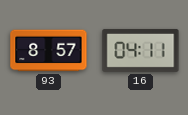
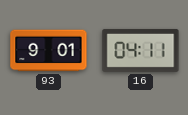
93: 8:57 -> 9:01 (49, 51)
